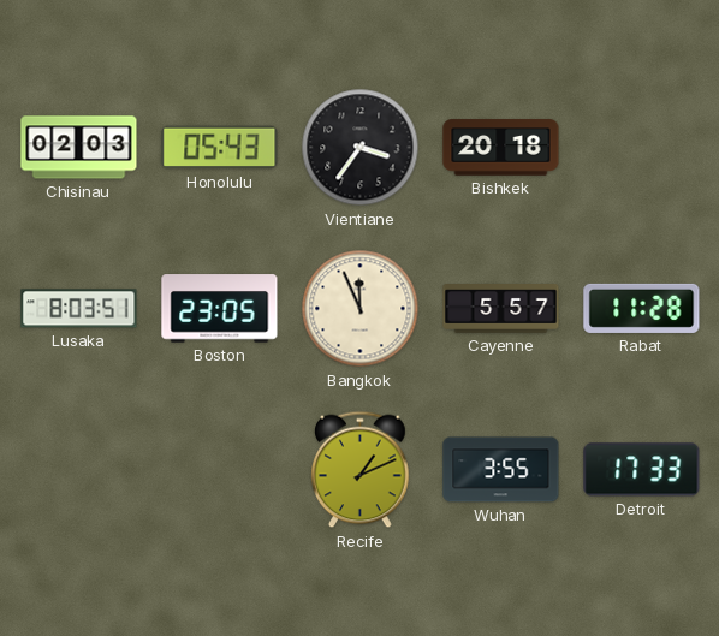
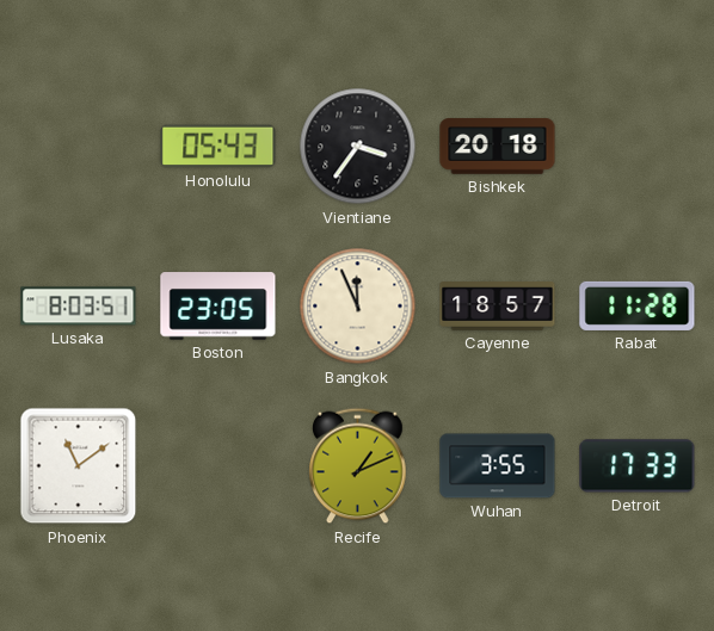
Chisinau: 02:03 -> none (79, 148)
Cayenne: 5:57 -> 18:57 (498, 307)
Phoenix: none -> 11:09 (79, 466)
